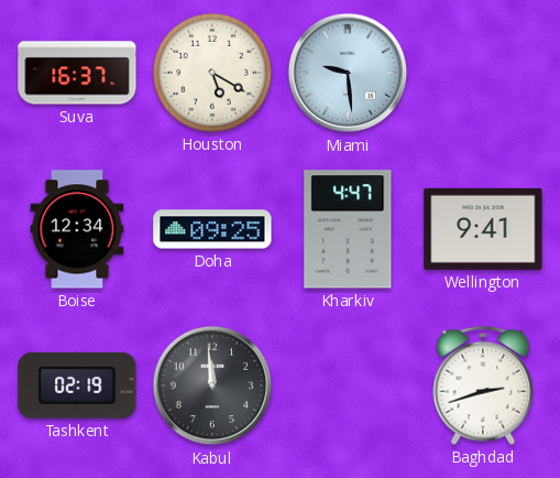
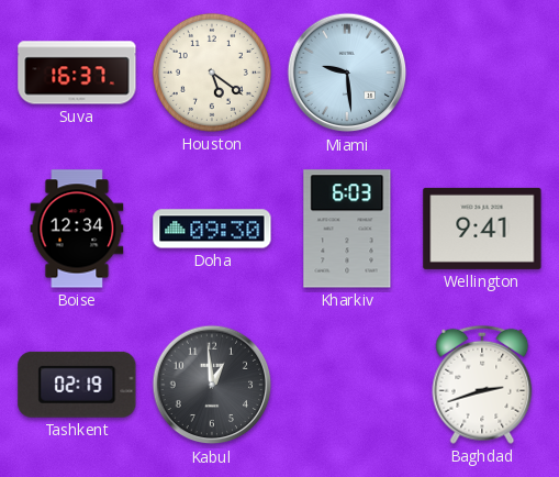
Houston: 5:20 -> 5:21 (212, 73)
Doha: 09:25 -> 09:30 (212, 229)
Kharkiv: 4:47 -> 6:03 (347, 229)
Kabul: 11:59 -> 12:59 (212, 385)
